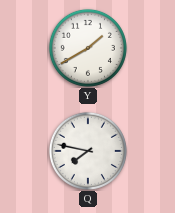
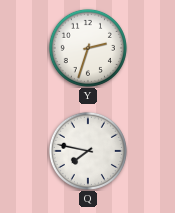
Y: 1:40 -> 2:33 (88, 48)
